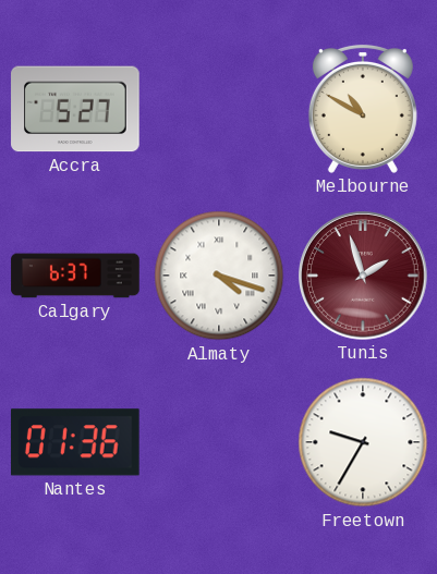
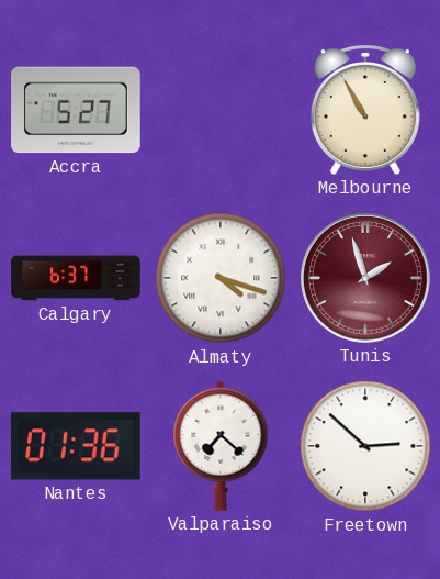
Melbourne: 10:50 -> 10:55 (365, 110)
Valparaiso: none -> 7:22 (221, 446)
Freetown: 9:35 -> 2:52 (365, 446)
